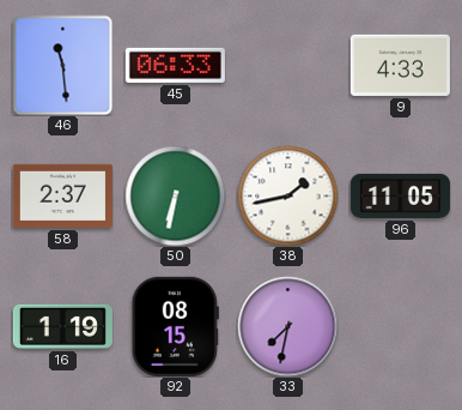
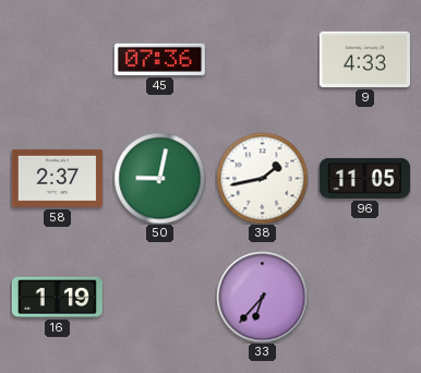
46: 11:29 -> none (62, 65)
45: 06:33 -> 07:36 (159, 59)
50: 6:32 -> 9:02 (159, 178)
92: 08:15 -> none (175, 326)
33: 7:32 -> 6:37 (262, 297)
